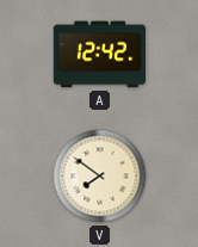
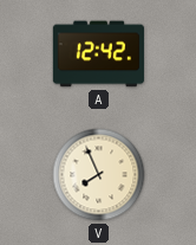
V: 7:51 -> 7:56 (99, 175)
